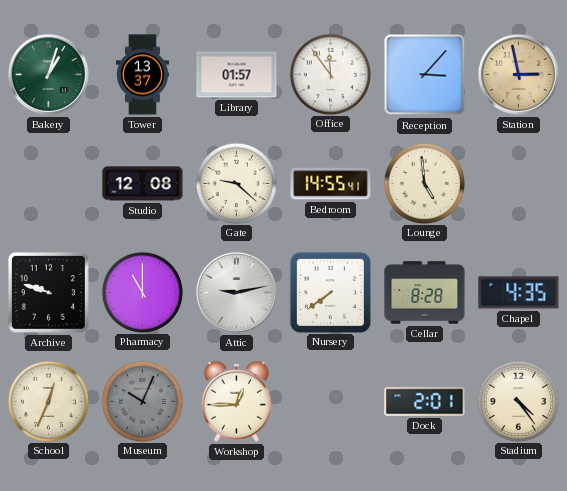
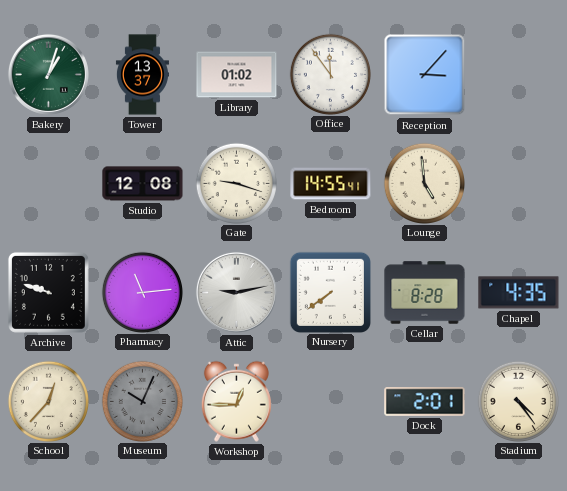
Library: 01:57 -> 01:02 (237, 75)
Station: 2:58 -> none (518, 74)
Gate: 9:22 -> 9:18 (236, 183)
Pharmacy: 11:00 -> 11:14 (142, 292)
School: 12:34 -> 12:37 (48, 401)
